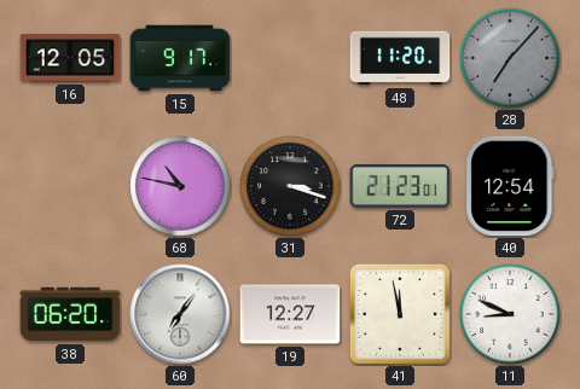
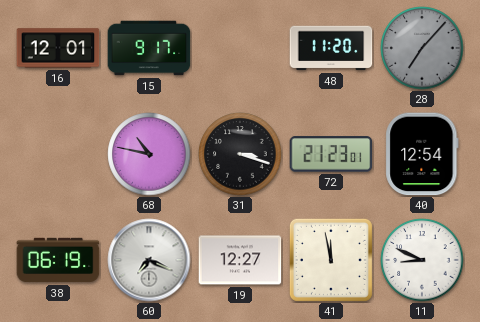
16: 12:05 -> 12:01 (58, 48)
38: 06:20 -> 06:19 (58, 260)
60: 7:06 -> 7:19 (149, 260)
